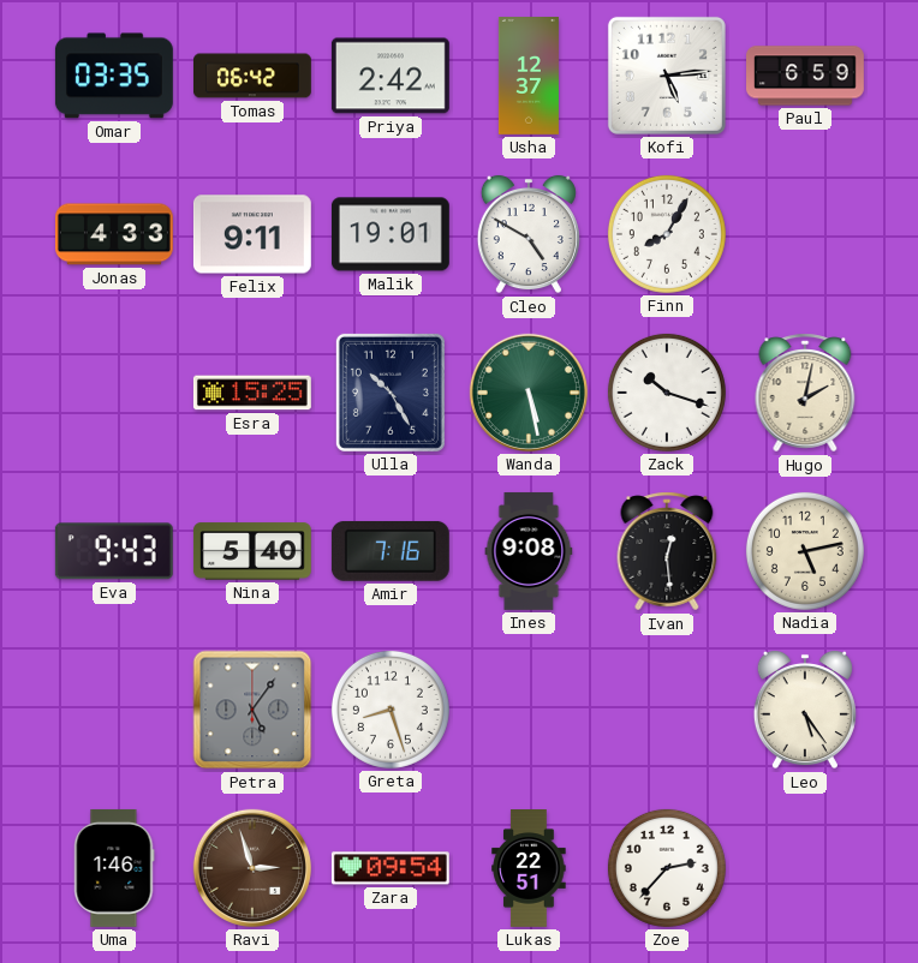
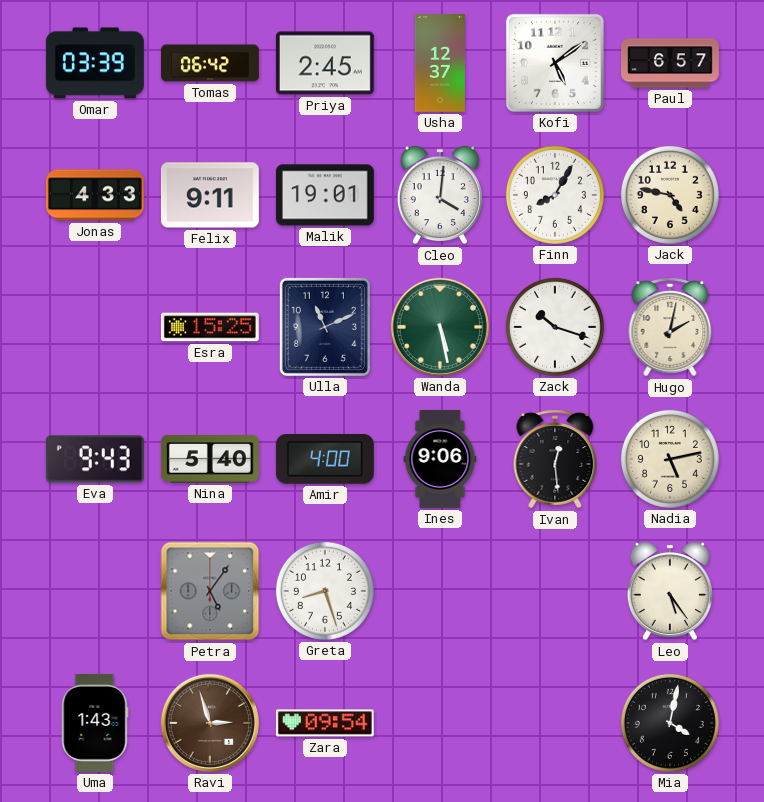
Omar: 03:35 -> 03:39 (95, 63)
Priya: 2:42 -> 2:45 (325, 63)
Kofi: 5:14 -> 5:09 (555, 63)
Paul: 6:59 -> 6:57 (671, 63)
Cleo: 4:50 -> 4:01 (440, 195)
Jack: none -> 4:47 (670, 195)
Ulla: 10:25 -> 11:11 (325, 327)
Amir: 7:16 -> 4:00 (325, 459)
Ines: 9:08 -> 9:06 (440, 459)
Uma: 1:46 -> 1:43 (95, 723)
Lukas: 22:51 -> none (529, 869)
Zoe: 2:37 -> none (667, 868)
Mia: none -> 4:02 (670, 723)
